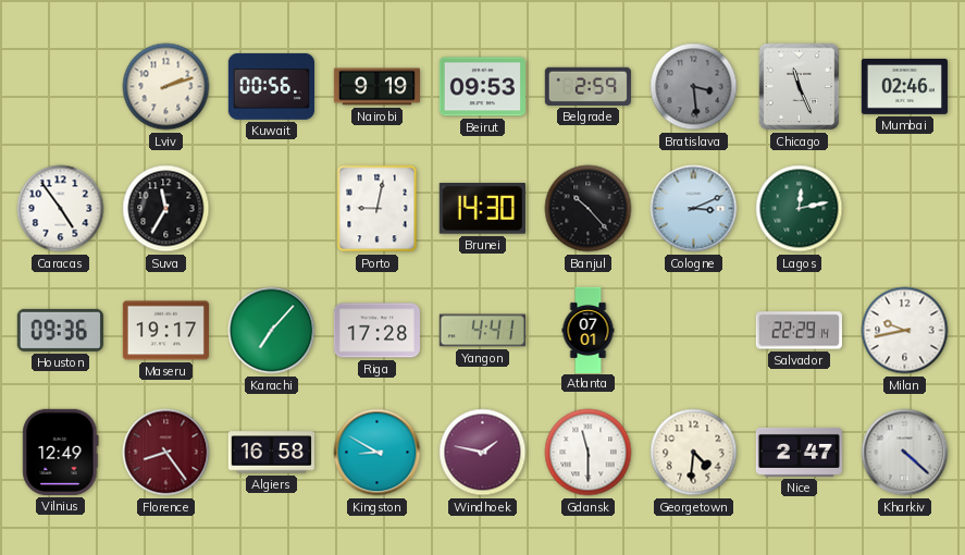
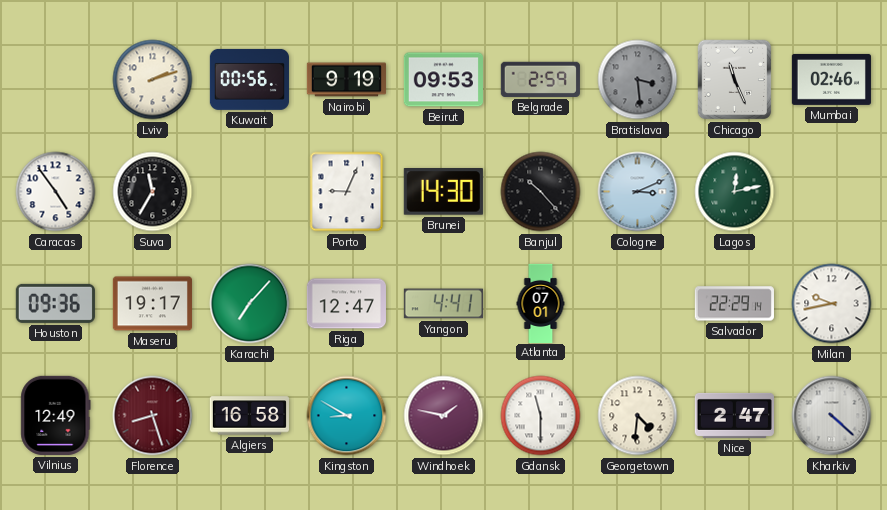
Porto: 9:02 -> 9:04 (347, 192)
Riga: 17:28 -> 12:47 (346, 304)
Florence: 8:24 -> 8:27 (153, 416)
